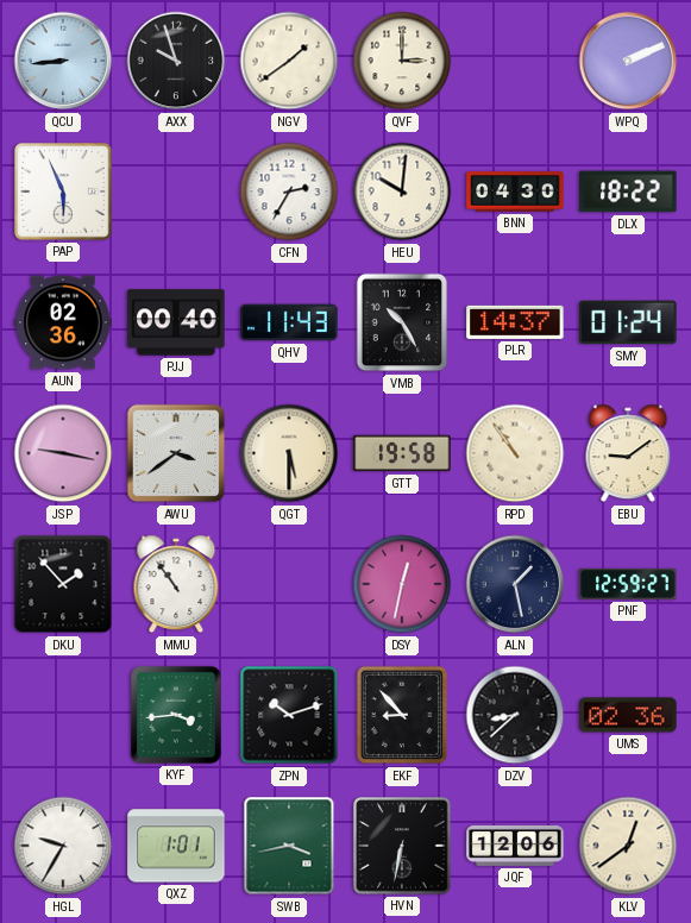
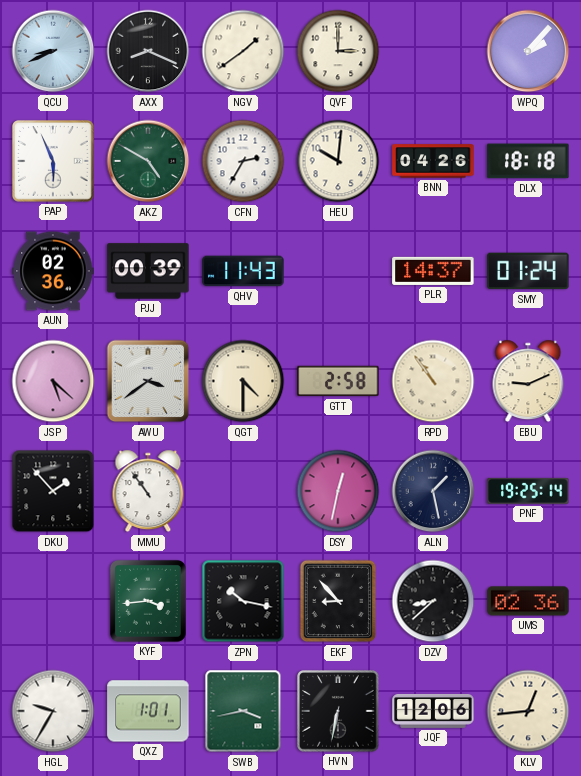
QCU: 8:44 -> 8:41 (53, 51)
AXX: 9:57 -> 8:19 (148, 51)
WPQ: 2:11 -> 2:07 (528, 51)
AKZ: none -> 4:50 (148, 161)
BNN: 04:30 -> 04:26 (433, 161)
DLX: 18:22 -> 18:18 (528, 161)
PJJ: 00:40 -> 00:39 (148, 271)
VMB: 10:25 -> none (402, 322)
JSP: 9:17 -> 5:22 (53, 381)
QGT: 5:30 -> 4:30 (243, 381)
GTT: 19:58 -> 2:58 (338, 381)
EBU: 9:09 -> 9:11 (528, 381)
PNF: 12:59 -> 19:25 (528, 491)
ZPN: 10:12 -> 10:17 (243, 601)
KLV: 12:39 -> 12:44 (528, 711)
